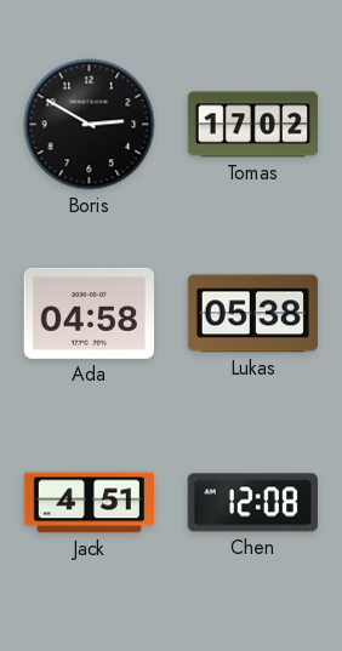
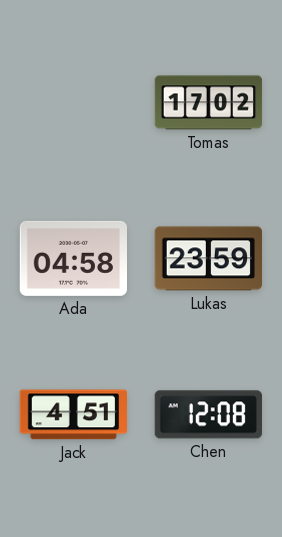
Boris: 2:50 -> none (90, 125)
Lukas: 05:38 -> 23:59 (208, 259)
